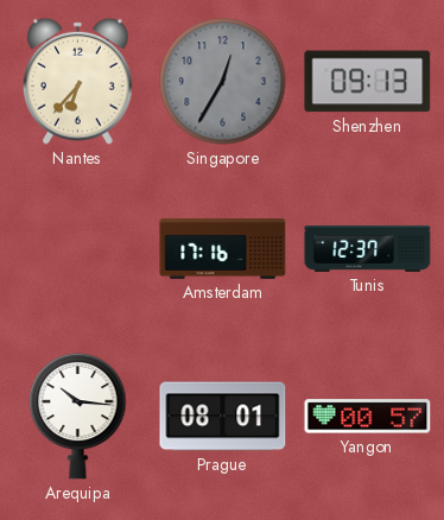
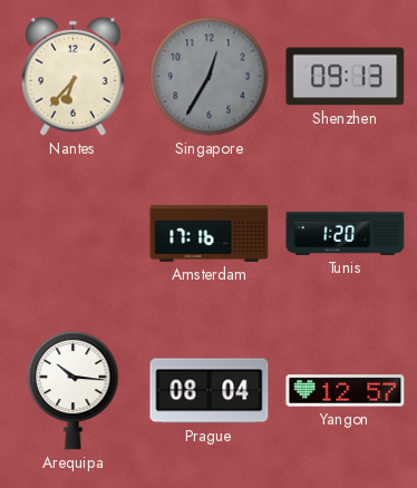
Tunis: 12:37 -> 1:20 (346, 233)
Prague: 08:01 -> 08:04 (210, 391)
Yangon: 00:57 -> 12:57 (346, 391)
